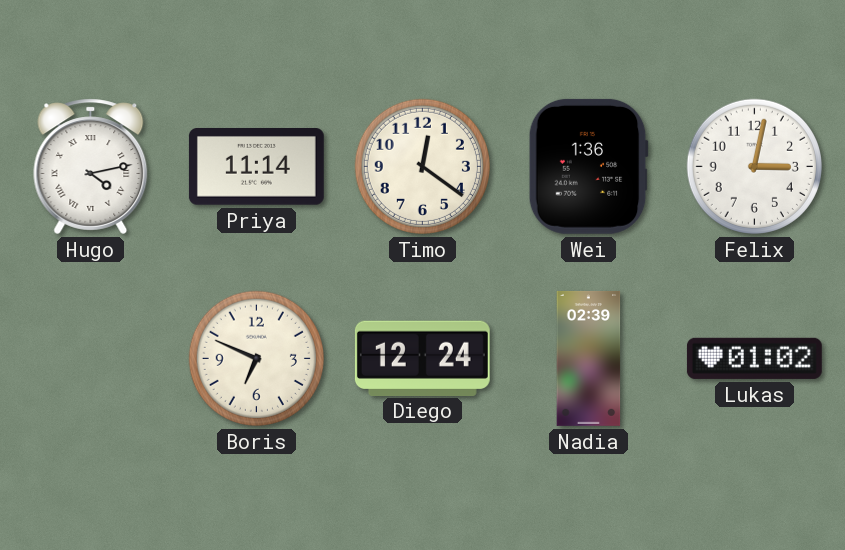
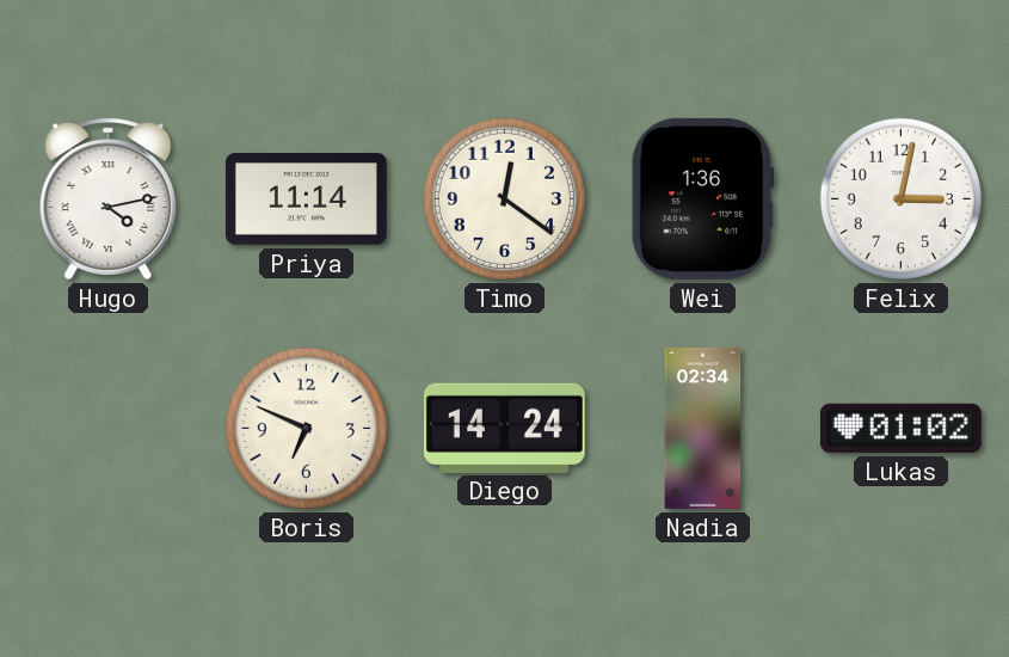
Diego: 12:24 -> 14:24 (504, 428)
Nadia: 02:39 -> 02:34 (703, 428)
